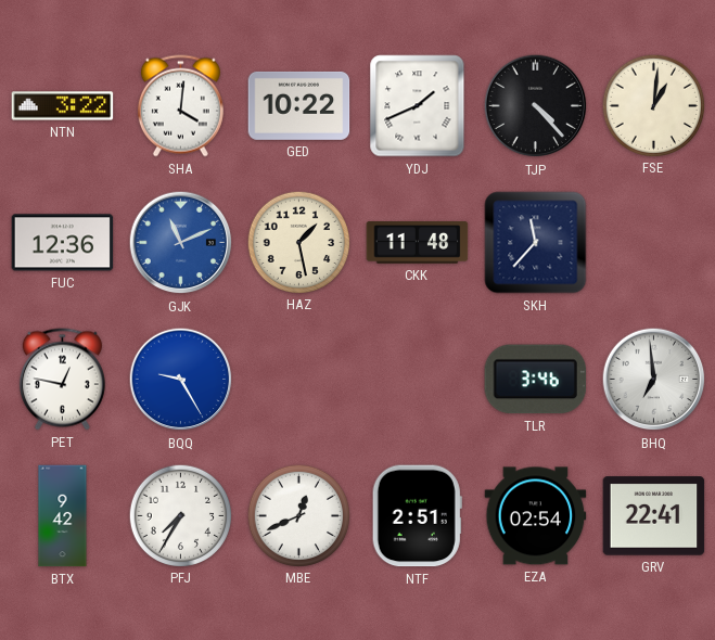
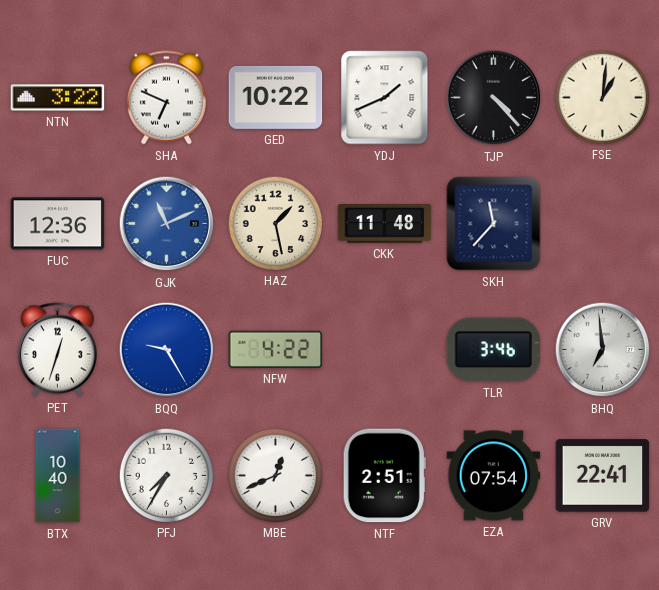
SHA: 4:01 -> 6:49 (166, 98)
PET: 12:47 -> 12:33 (57, 350)
NFW: none -> 4:22 (276, 349)
BTX: 9:42 -> 10:40 (58, 476)
EZA: 02:54 -> 07:54 (494, 476)
